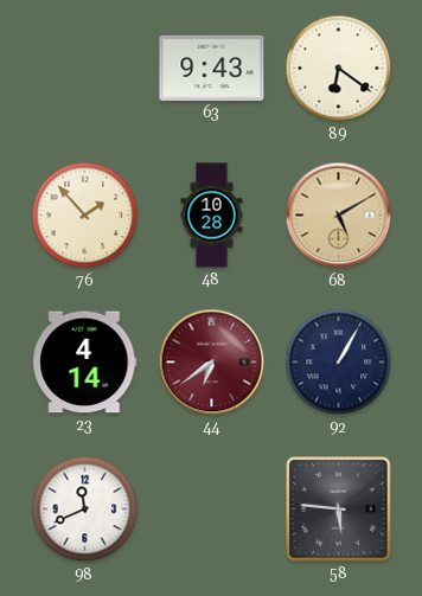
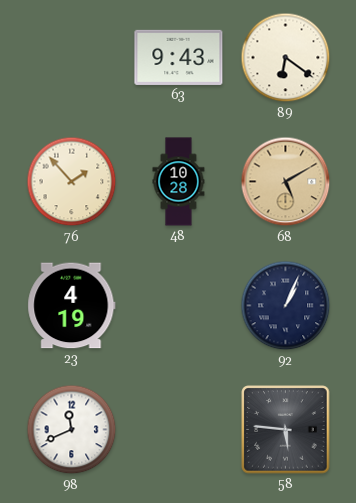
23: 4:14 -> 4:19 (72, 306)
44: 6:39 -> none (212, 363)
92: 1:05 -> 1:04 (286, 306)
